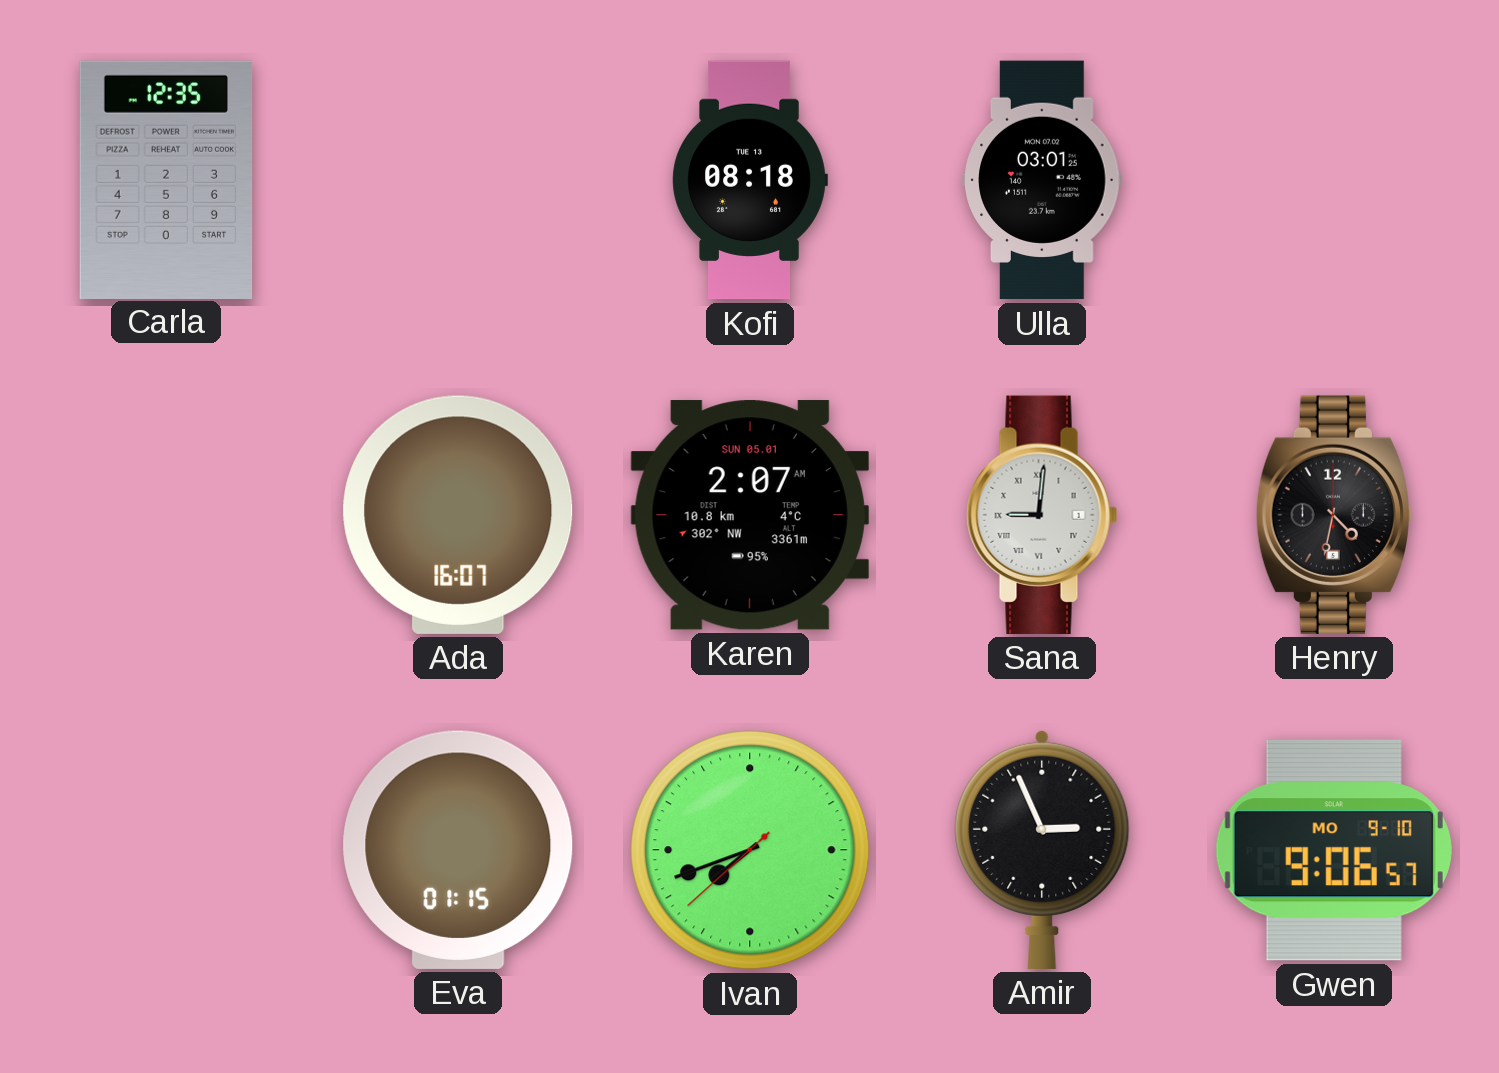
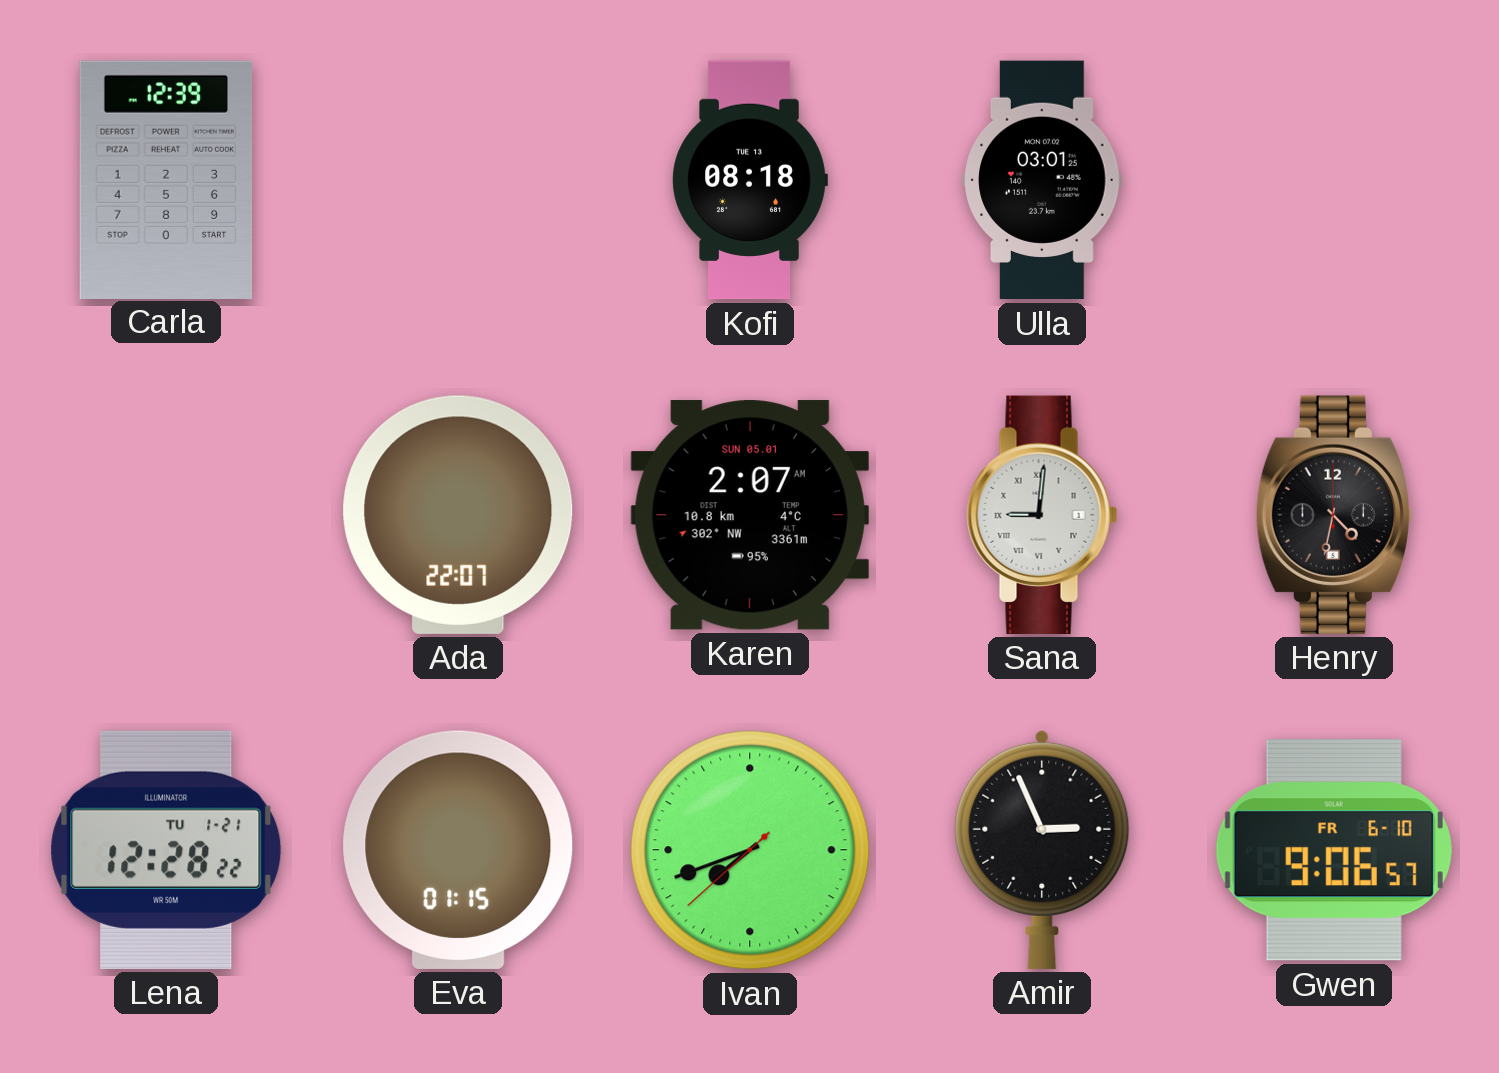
Carla: 12:35 -> 12:39 (166, 179)
Ada: 16:07 -> 22:07 (458, 515)
Lena: none -> 12:28 (166, 850)
Gwen date: MO 9-10 -> FR 6-10 (1334, 850)
